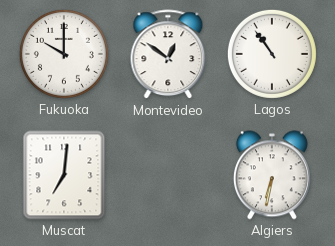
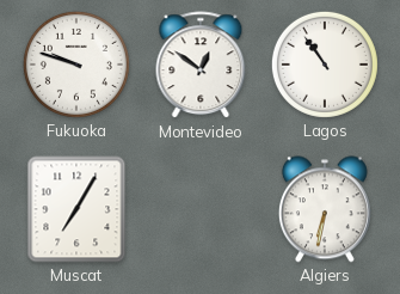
Fukuoka: 10:00 -> 9:48 (76, 65)
Muscat: 7:01 -> 7:05 (76, 209)
